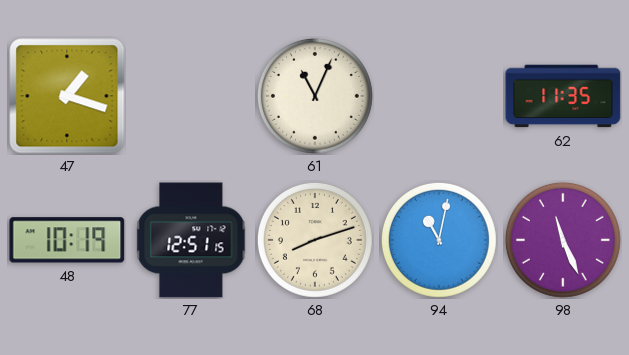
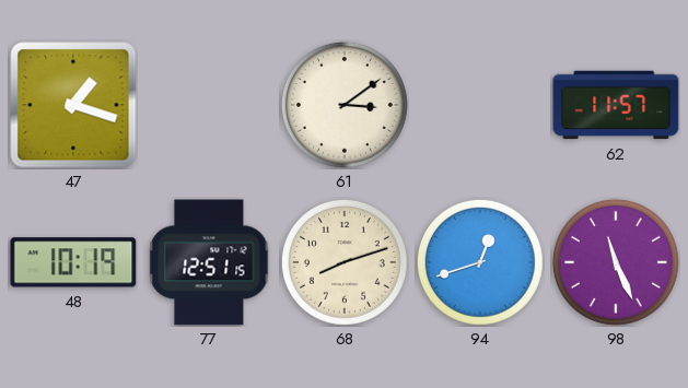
61: 11:04 -> 3:09 (345, 105)
62: 11:35 -> 11:57 (616, 105)
94: 11:02 -> 12:42 (480, 262)
